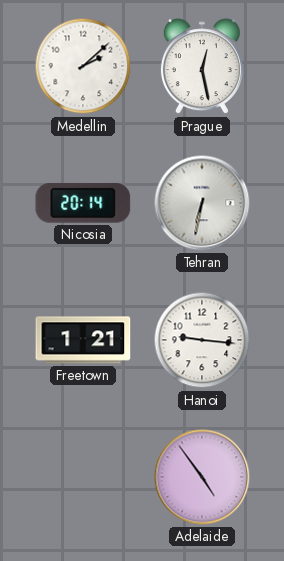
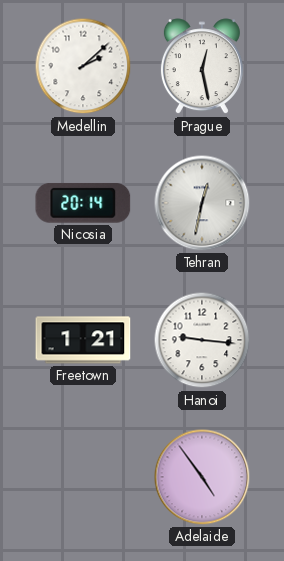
Tehran: 6:32 -> 12:32 (202, 203)
